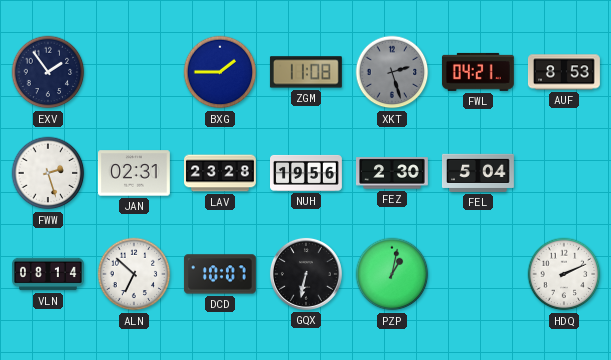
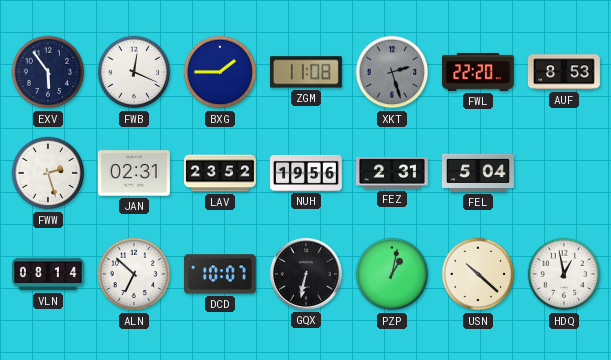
EXV: 1:54 -> 5:54 (48, 72)
FWB: none -> 12:19 (134, 72)
FWL: 04:21 -> 22:20 (478, 72)
LAV: 23:28 -> 23:52 (221, 173)
FEZ: 2:30 -> 2:31 (393, 173)
USN: none -> 10:22 (478, 274)
HDQ: 2:11 -> 12:58 (564, 274)
